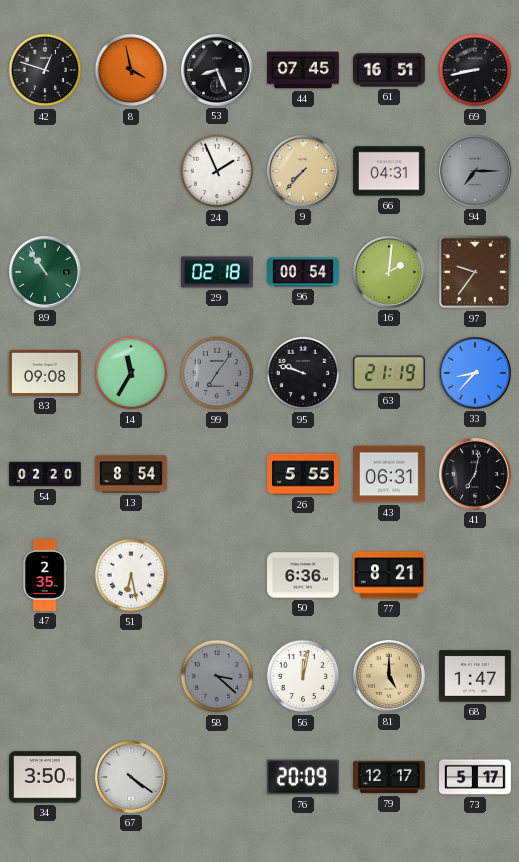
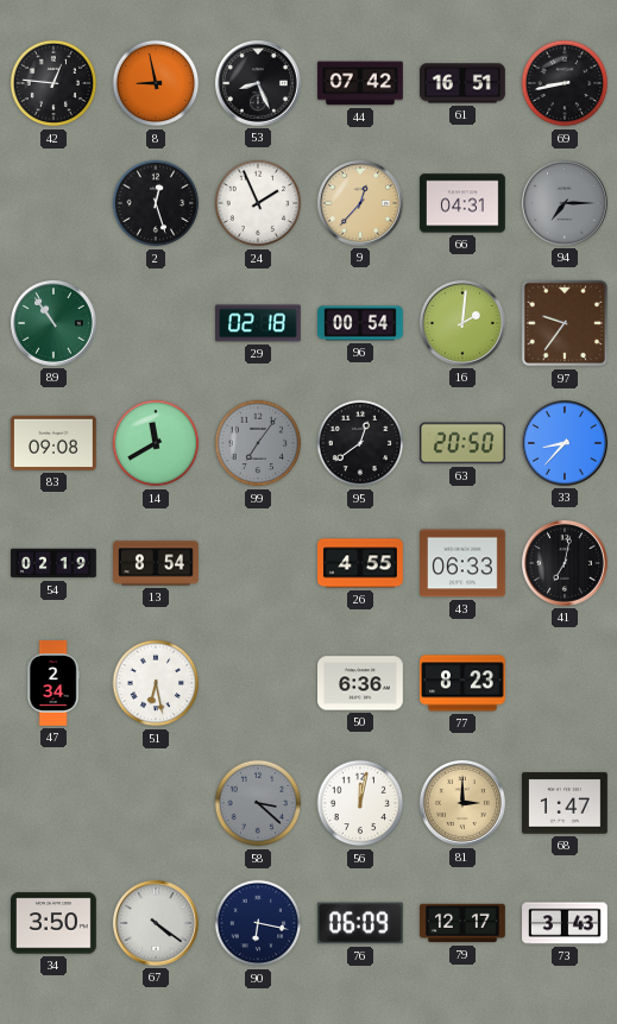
42: 12:48 -> 12:46 (53, 83)
8: 3:58 -> 8:58 (156, 83)
44: 07:45 -> 07:42 (361, 83)
2: none -> 12:27 (156, 203)
9: 7:37 -> 12:37 (360, 203)
14: 11:35 -> 11:40 (156, 443)
95: 9:48 -> 12:39 (360, 443)
63: 21:19 -> 20:50 (464, 443)
54: 02:20 -> 02:19 (53, 563)
26: 5:55 -> 4:55 (361, 563)
43: 06:31 -> 06:33 (464, 563)
47: 2:35 -> 2:34 (53, 683)
77: 8:21 -> 8:23 (464, 683)
81: 5:00 -> 3:00 (462, 803)
90: none -> 6:17 (258, 923)
76: 20:09 -> 06:09 (360, 923)
73: 5:17 -> 3:43 (566, 923)
